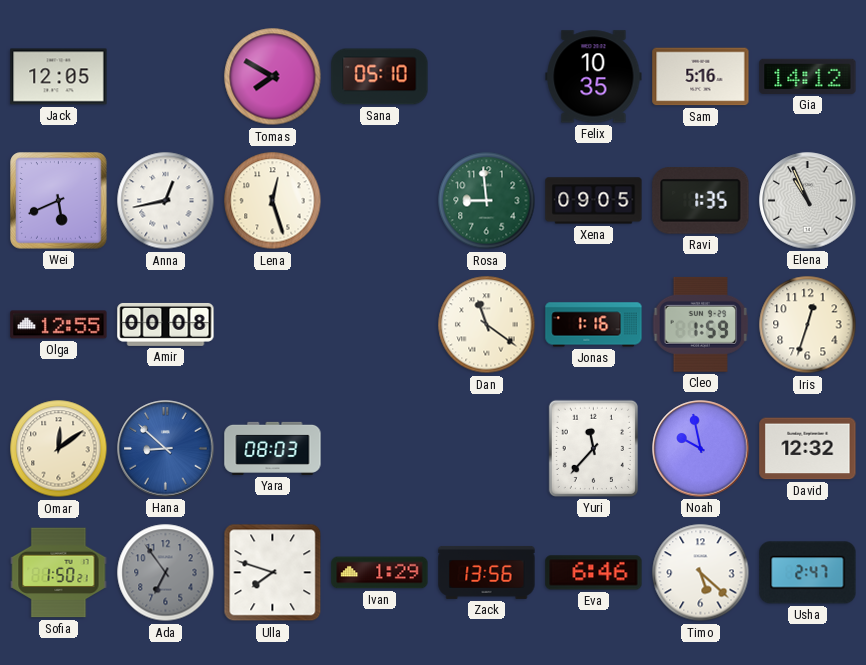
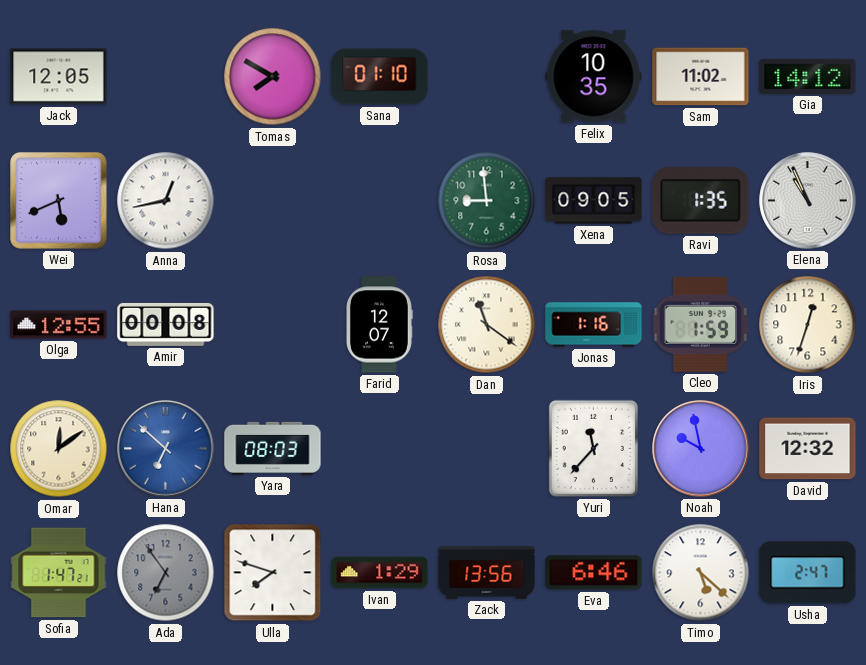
Sana: 05:10 -> 01:10 (380, 77)
Sam: 5:16 -> 11:02 (701, 77)
Lena: 12:27 -> none (273, 201)
Farid: none -> 12:07 (380, 325)
Hana: 8:52 -> 6:52 (166, 449)
Sofia: 1:50 -> 1:47 (59, 573)
